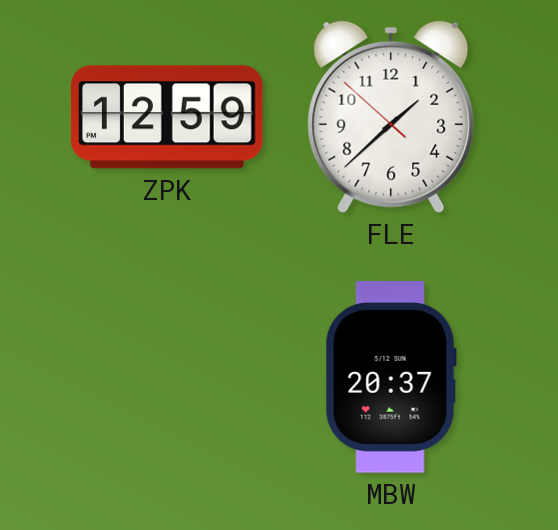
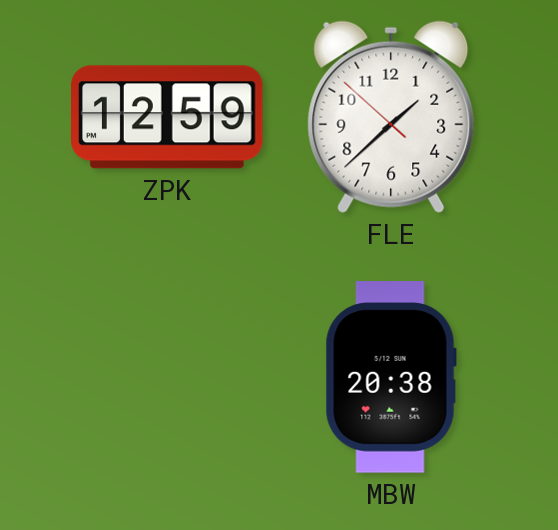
MBW: 20:37 -> 20:38 (391, 377)
